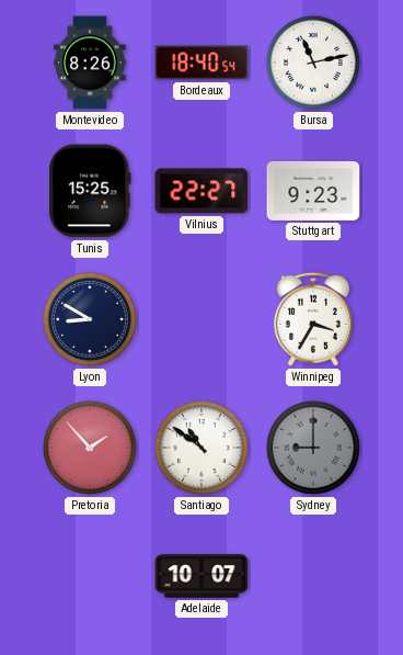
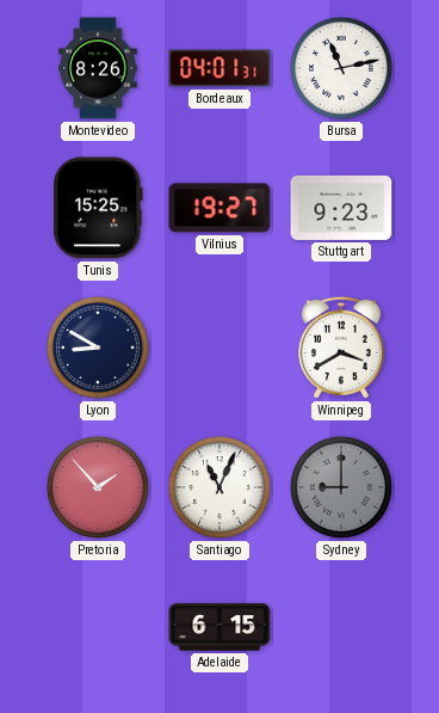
Bordeaux: 18:40 -> 04:01 (219, 68)
Vilnius: 22:27 -> 19:27 (219, 208)
Winnipeg: 3:35 -> 3:40 (341, 348)
Santiago: 10:51 -> 11:04 (219, 487)
Adelaide: 10:07 -> 6:15 (219, 627)
